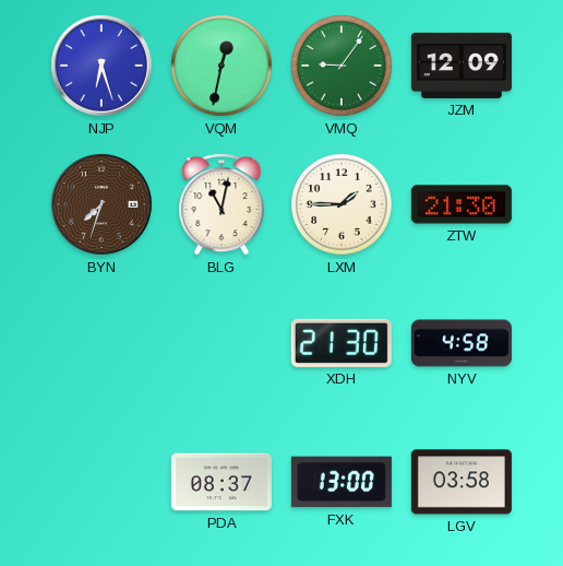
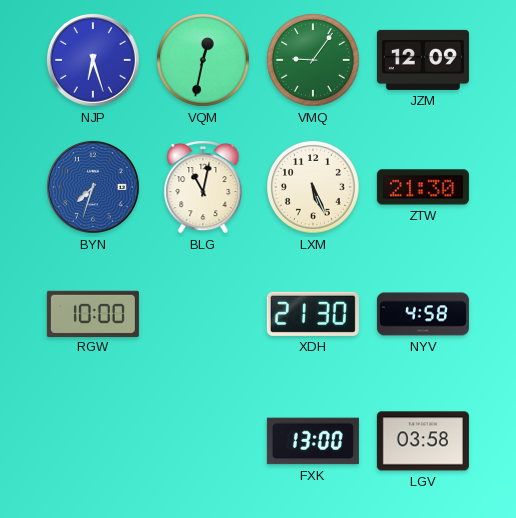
BYN dial: brown -> blue (93, 187)
LXM: 1:45 -> 5:26 (313, 187)
RGW: none -> 10:00 (93, 313)
PDA: 08:37 -> none (221, 482)
